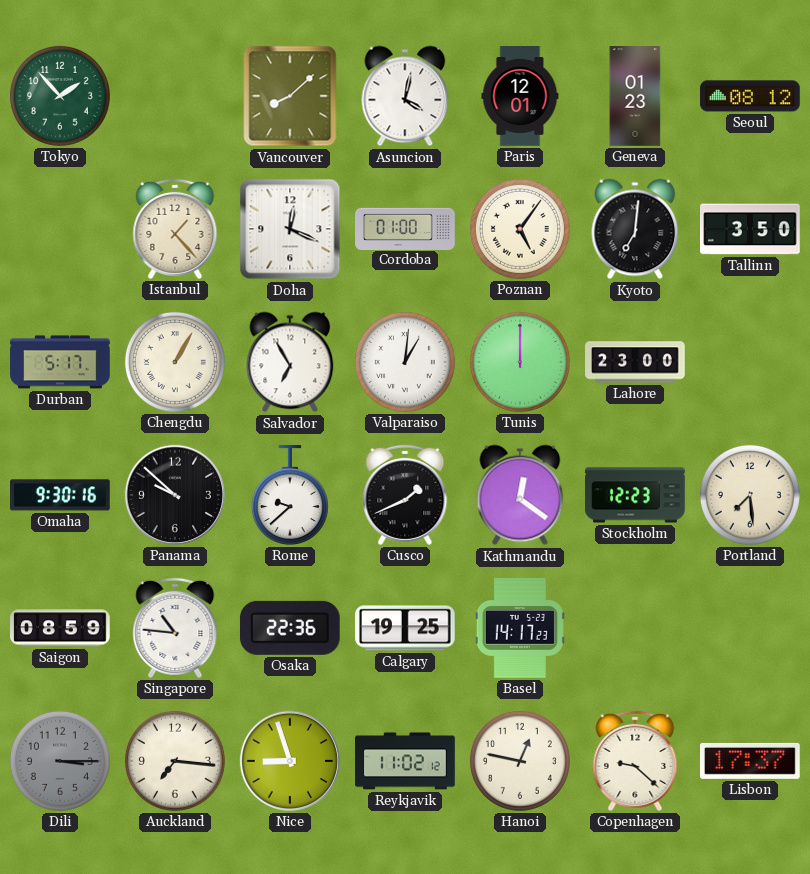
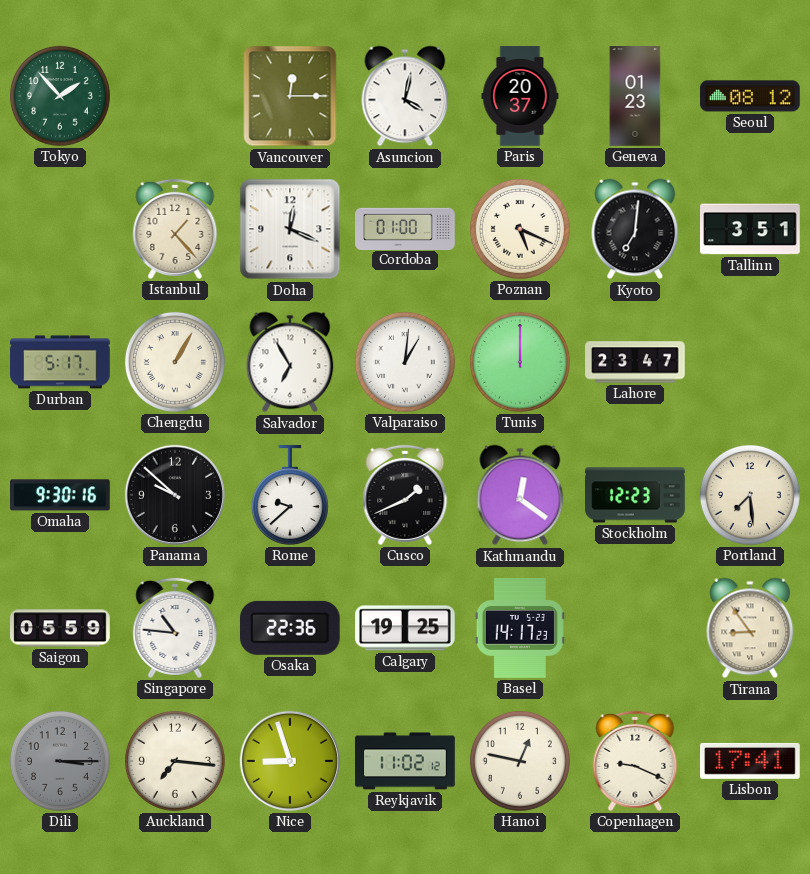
Vancouver: 8:08 -> 12:15 (290, 96)
Paris: 12:01 -> 20:37 (520, 96)
Poznan: 5:06 -> 5:19 (520, 229)
Tallinn: 3:50 -> 3:51 (750, 229)
Lahore: 23:00 -> 23:47 (635, 362)
Saigon: 08:59 -> 05:59 (60, 628)
Tirana: none -> 8:54 (750, 628)
Copenhagen: 9:22 -> 9:19 (635, 761)
Lisbon: 17:37 -> 17:41 (751, 761)
